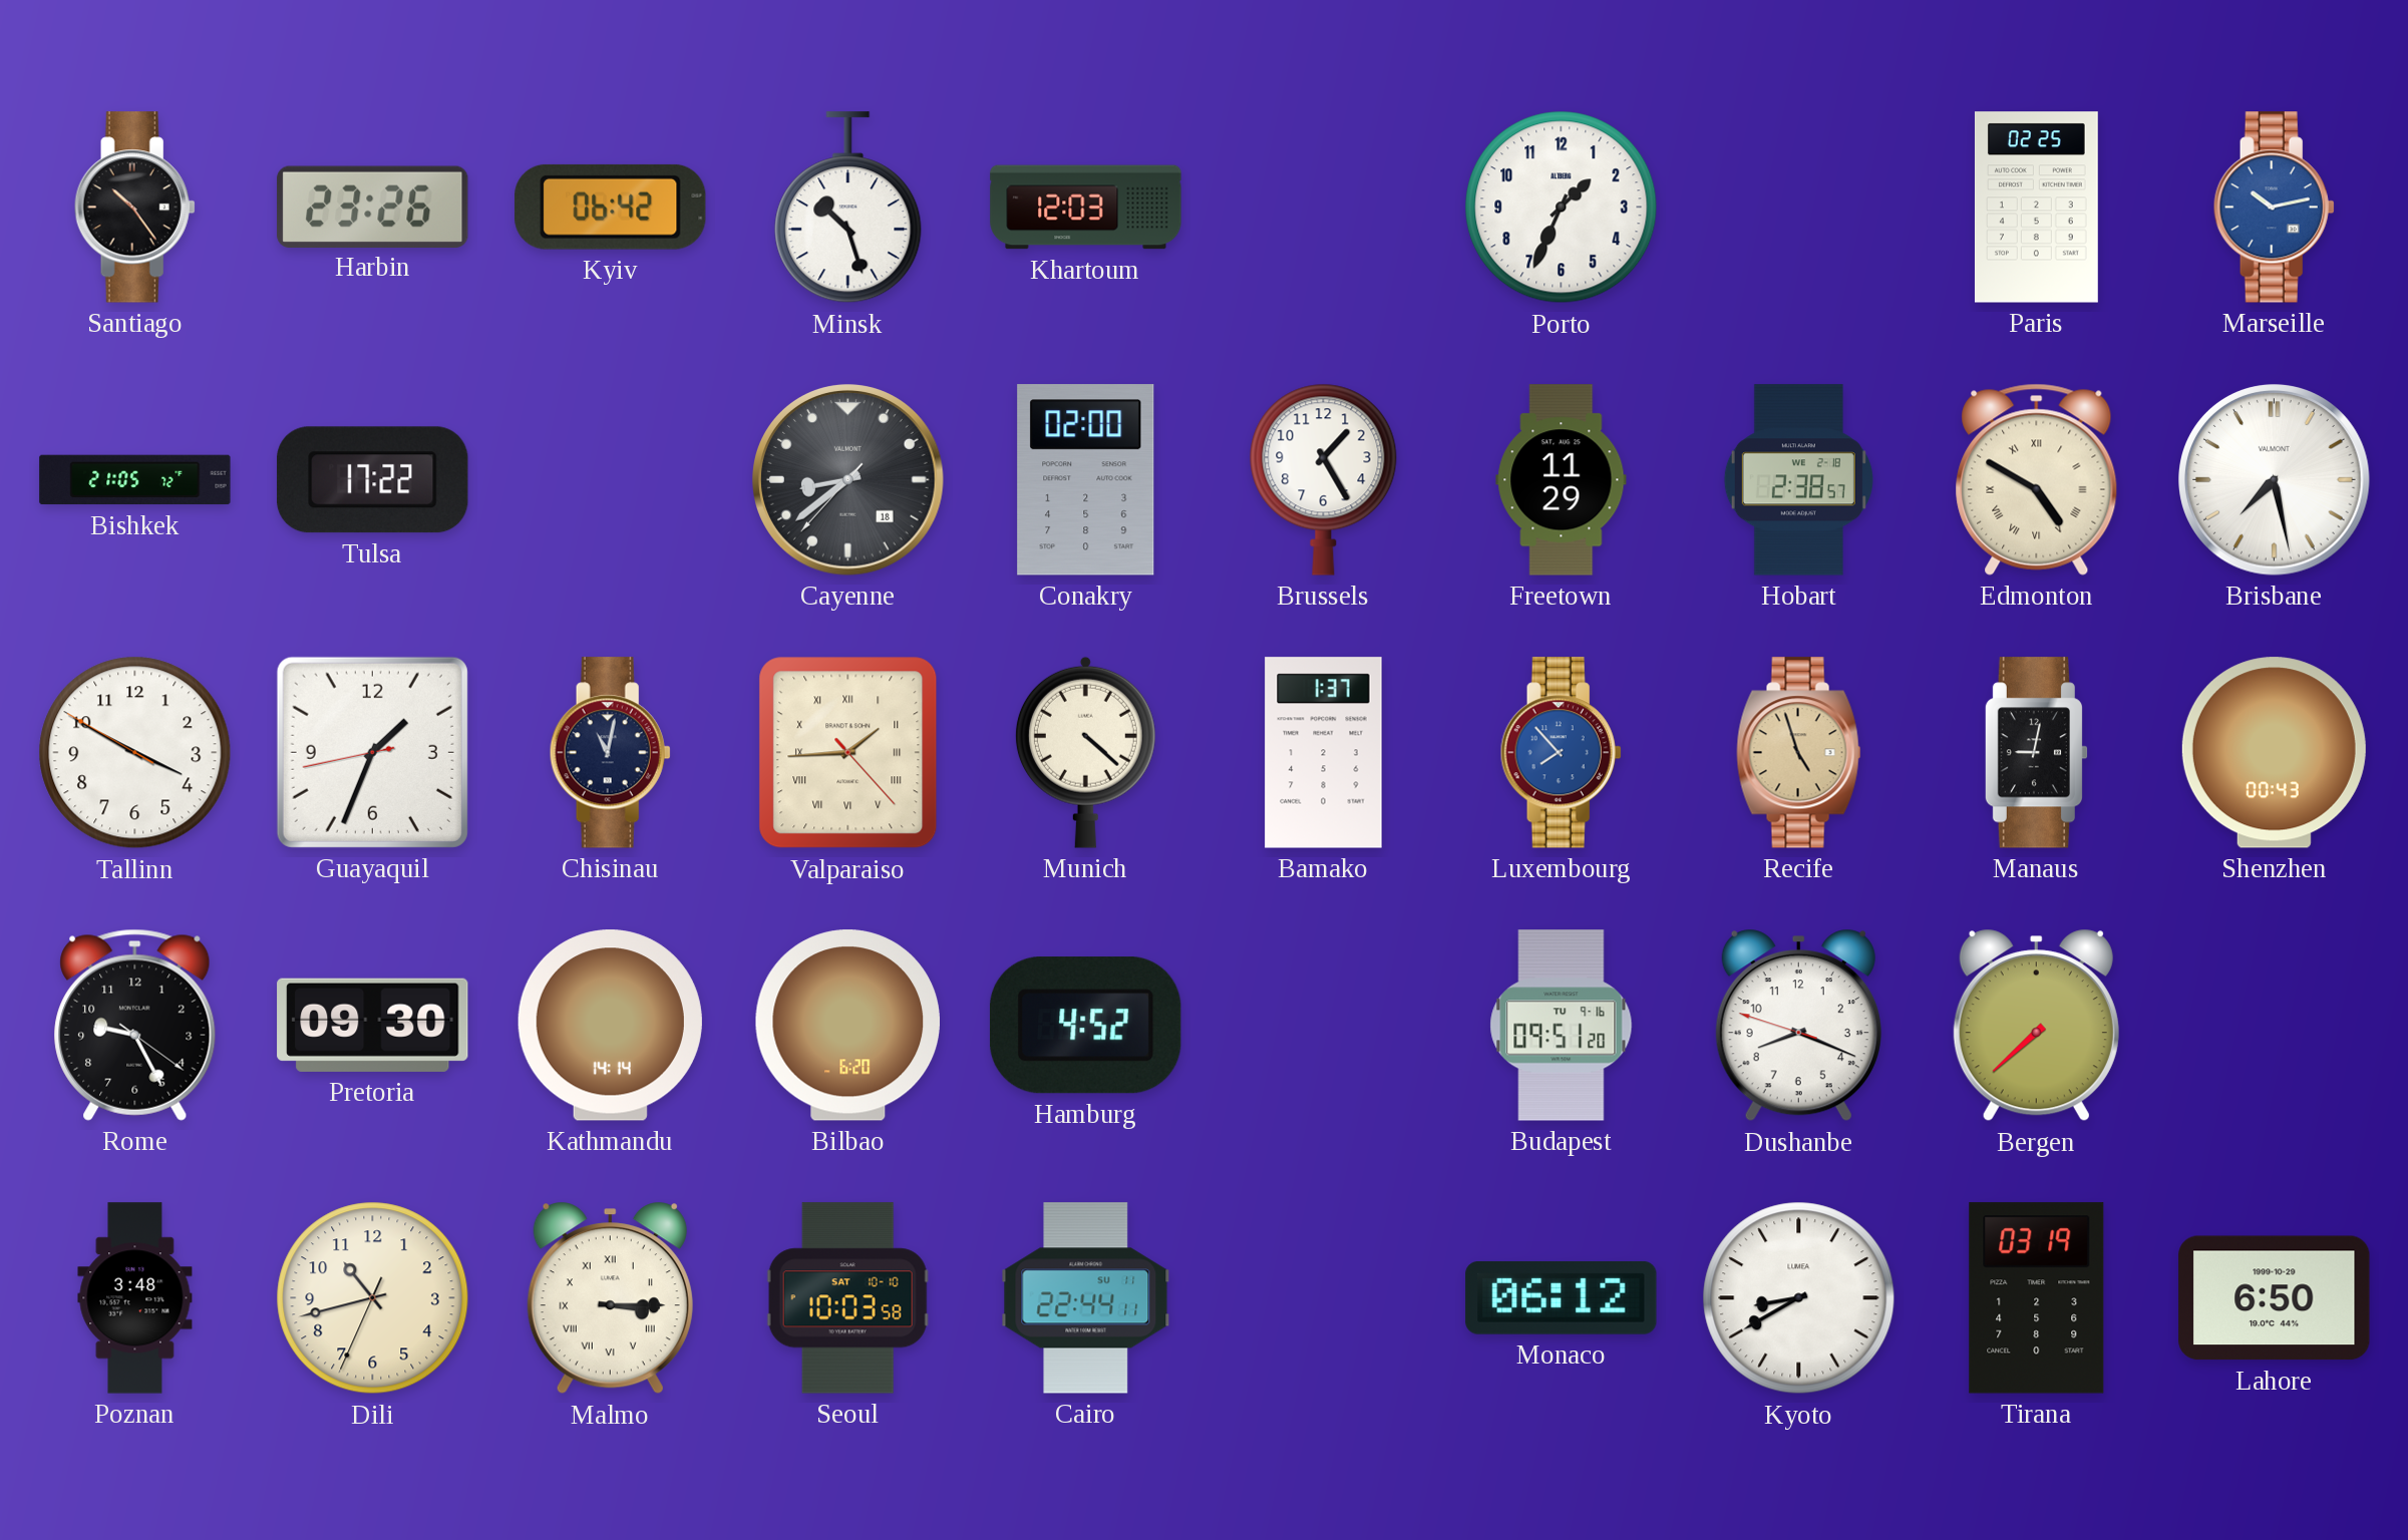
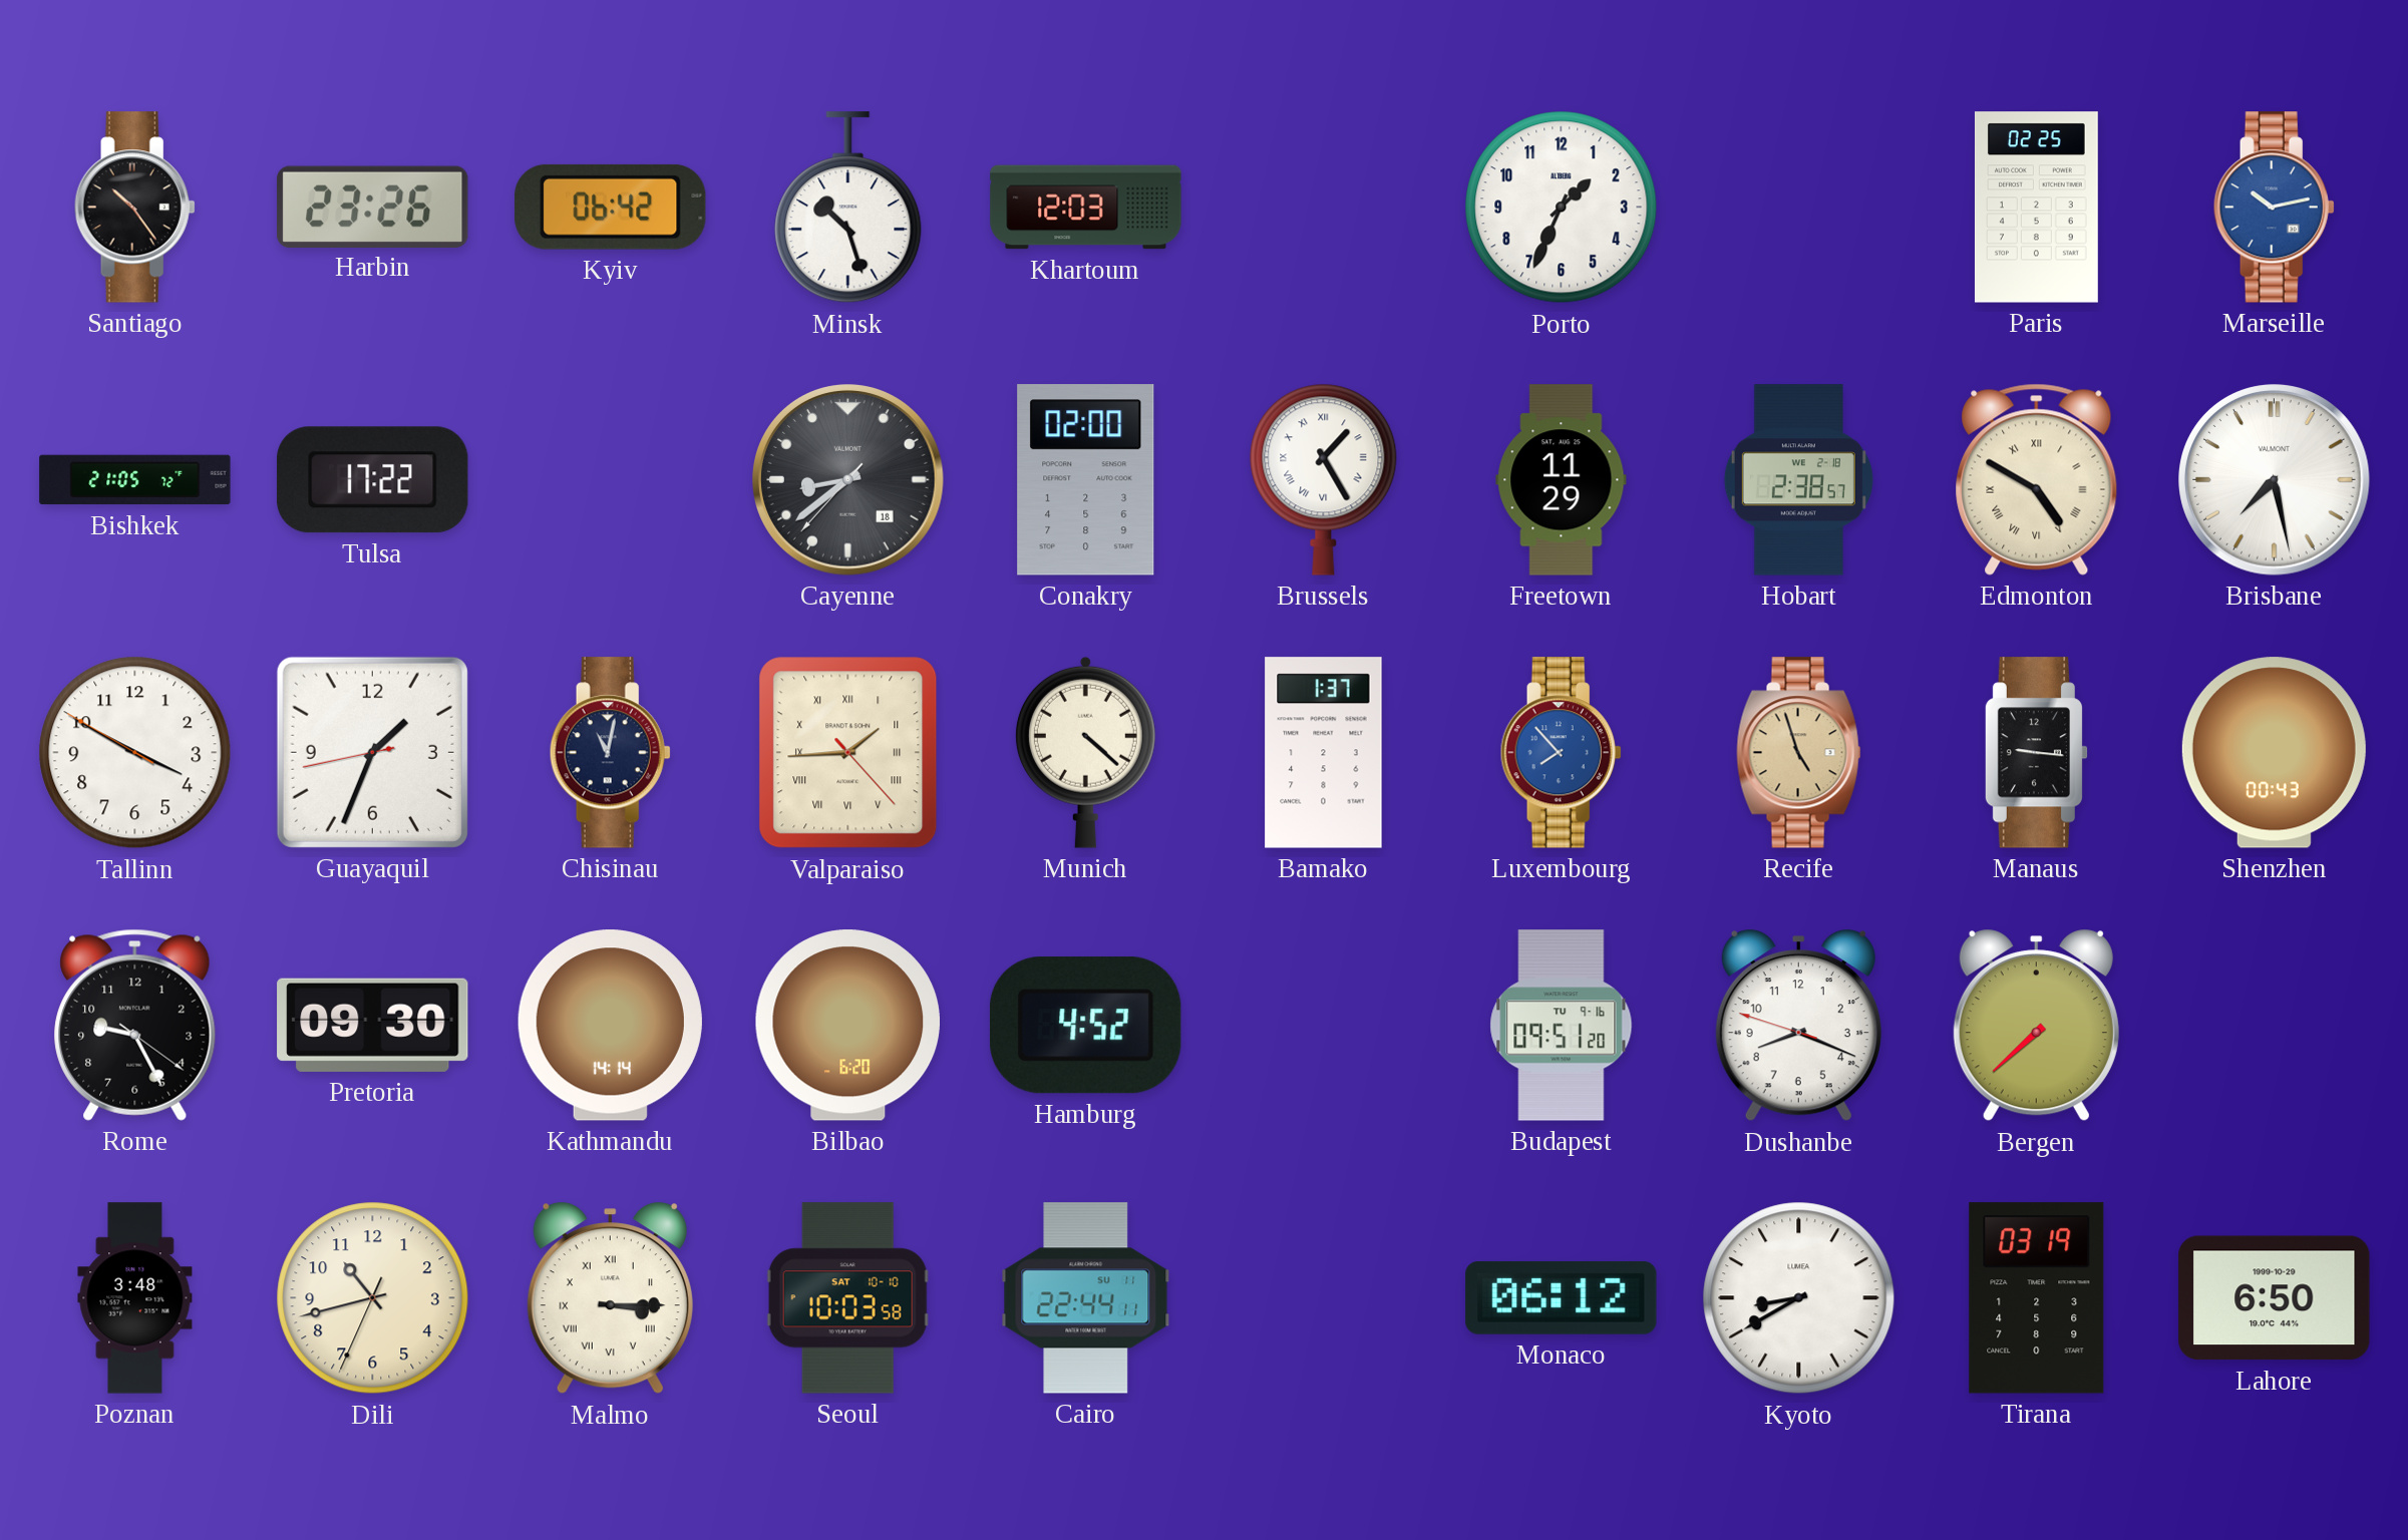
Brussels numerals: Arabic -> Roman (1324, 479)
Manaus: 9:02 -> 9:16 (2036, 753)
